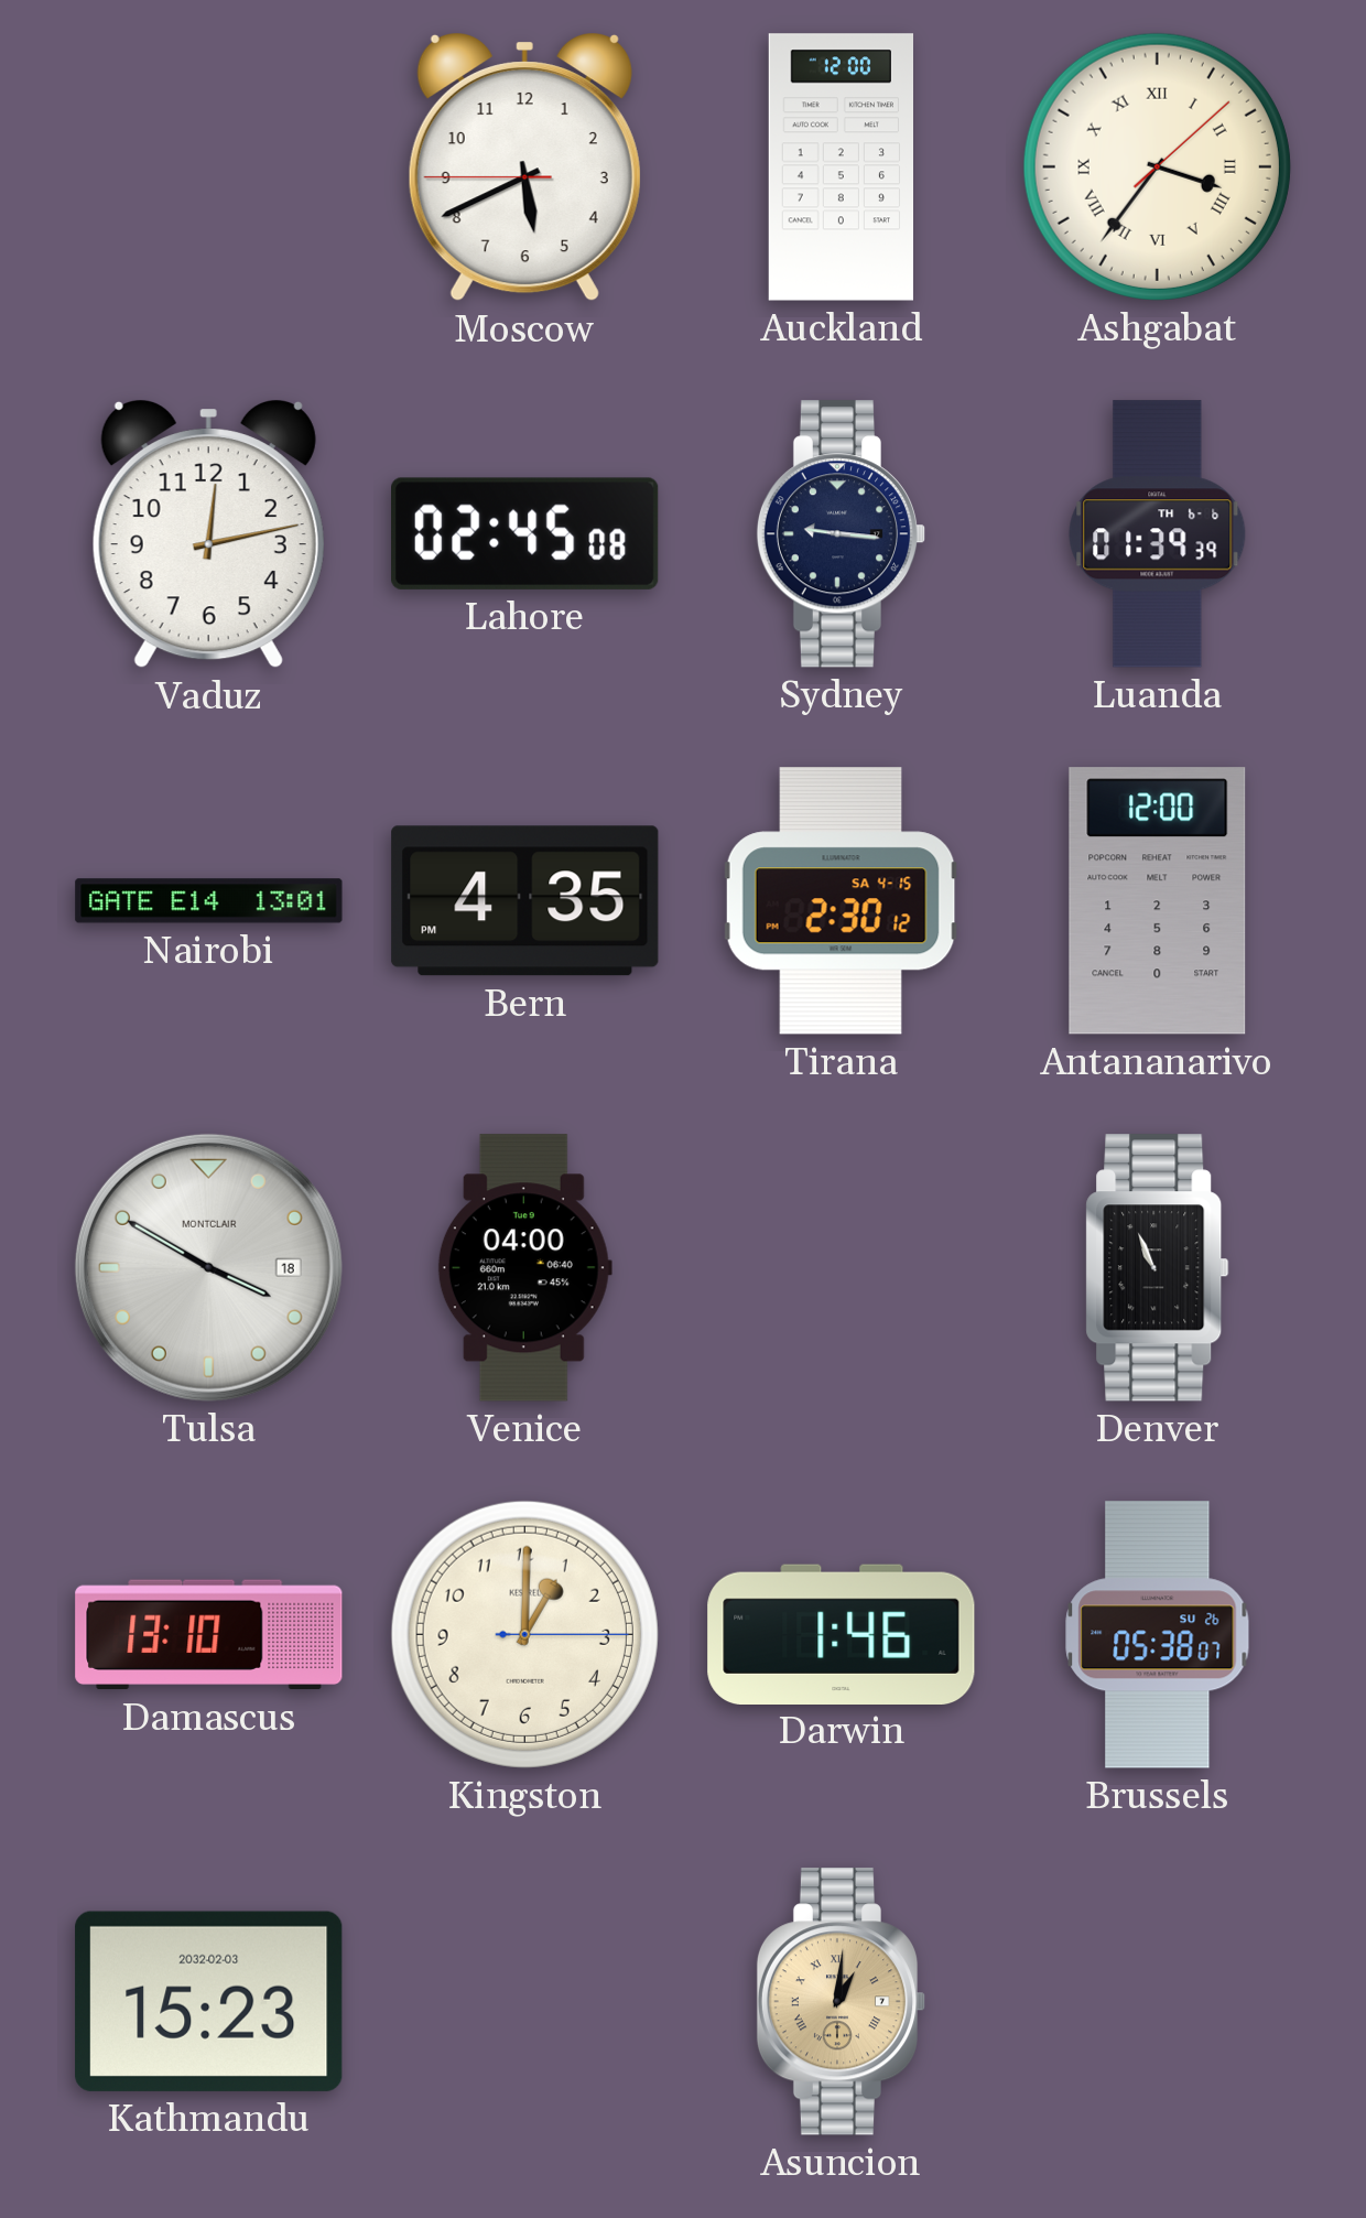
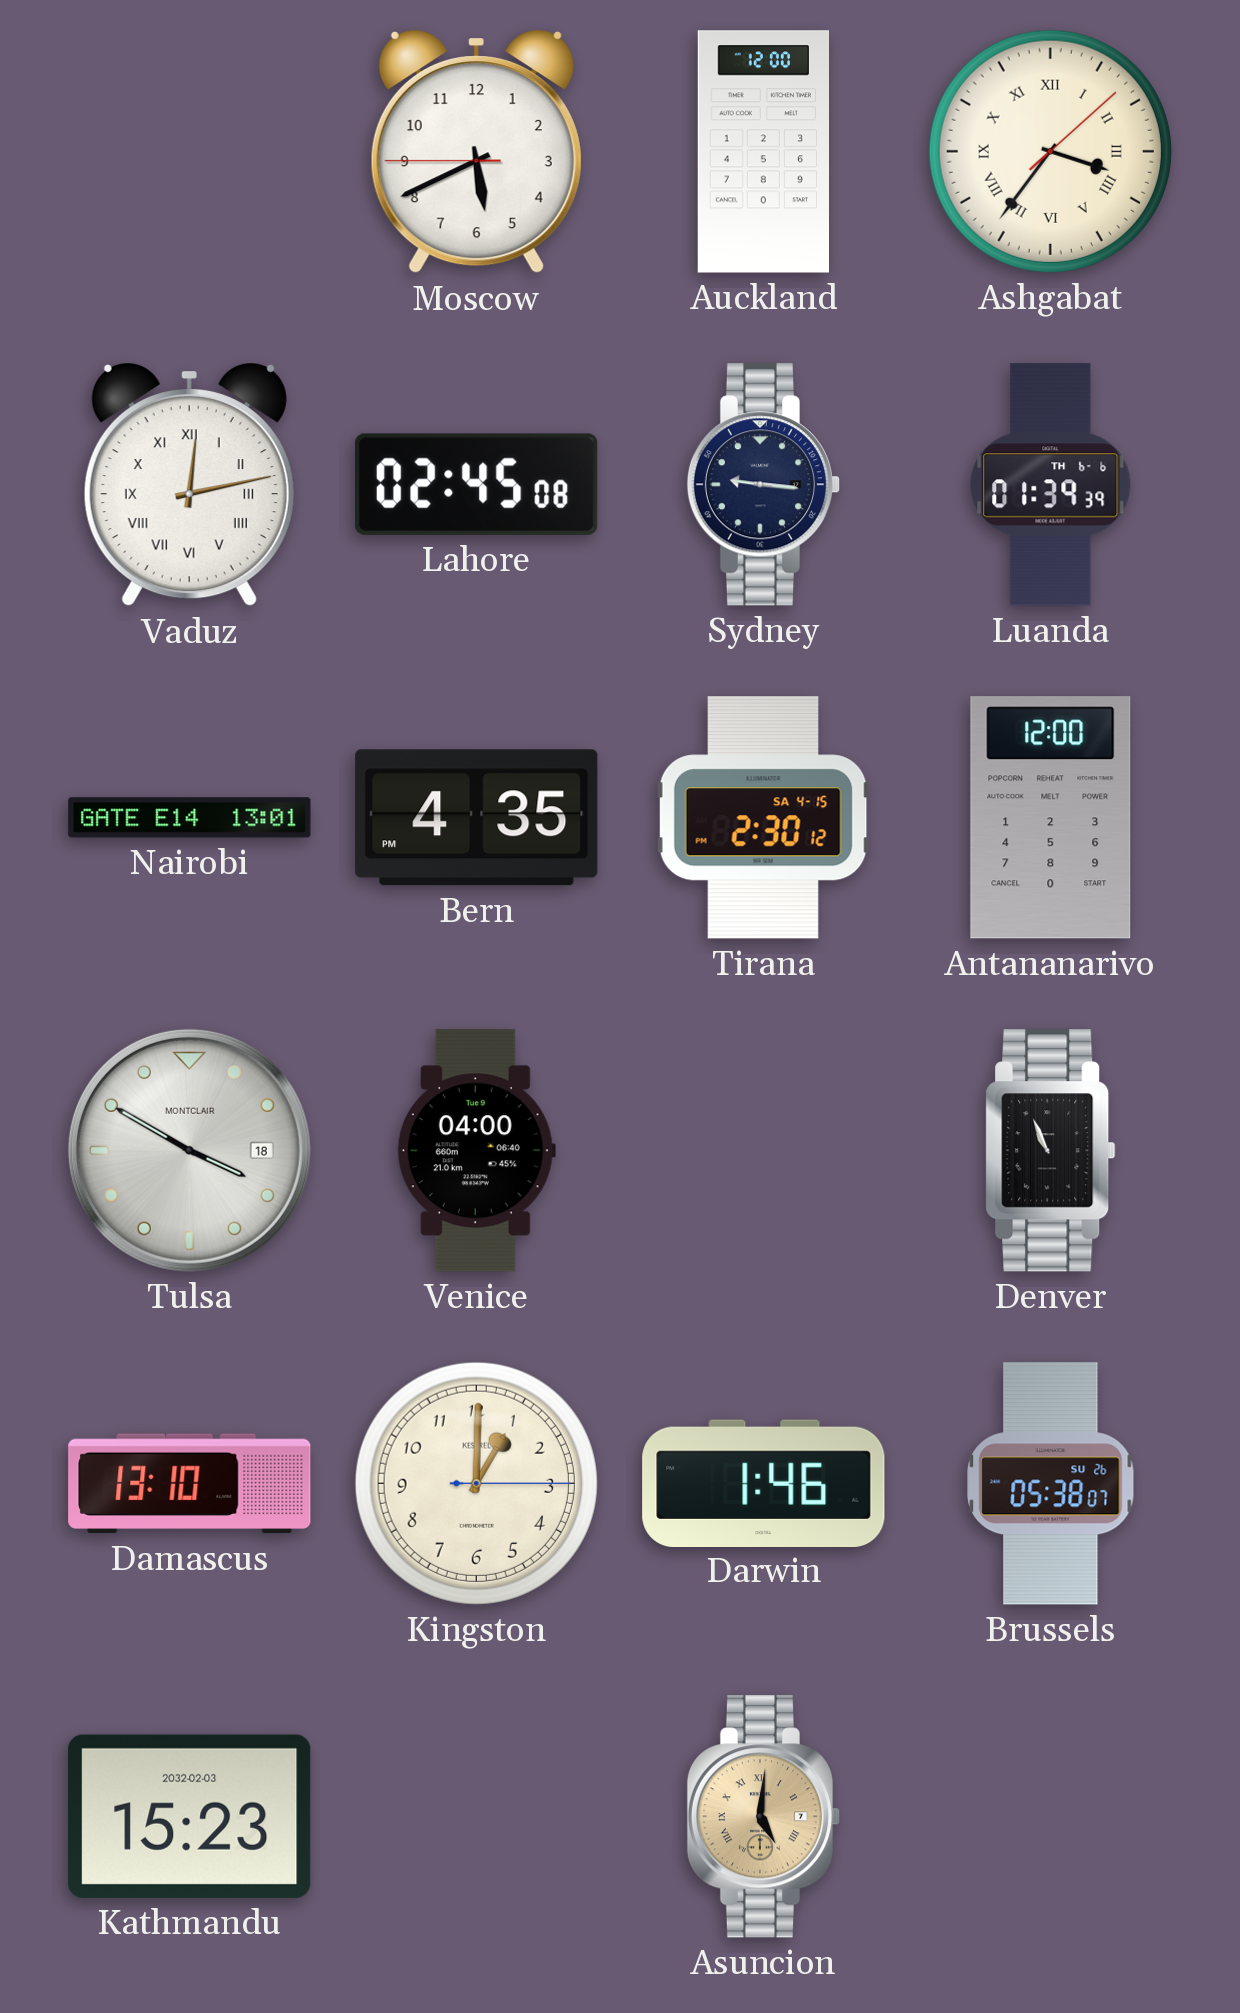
Vaduz numerals: Arabic -> Roman (189, 486)
Asuncion: 1:01 -> 5:01 (764, 1817)
